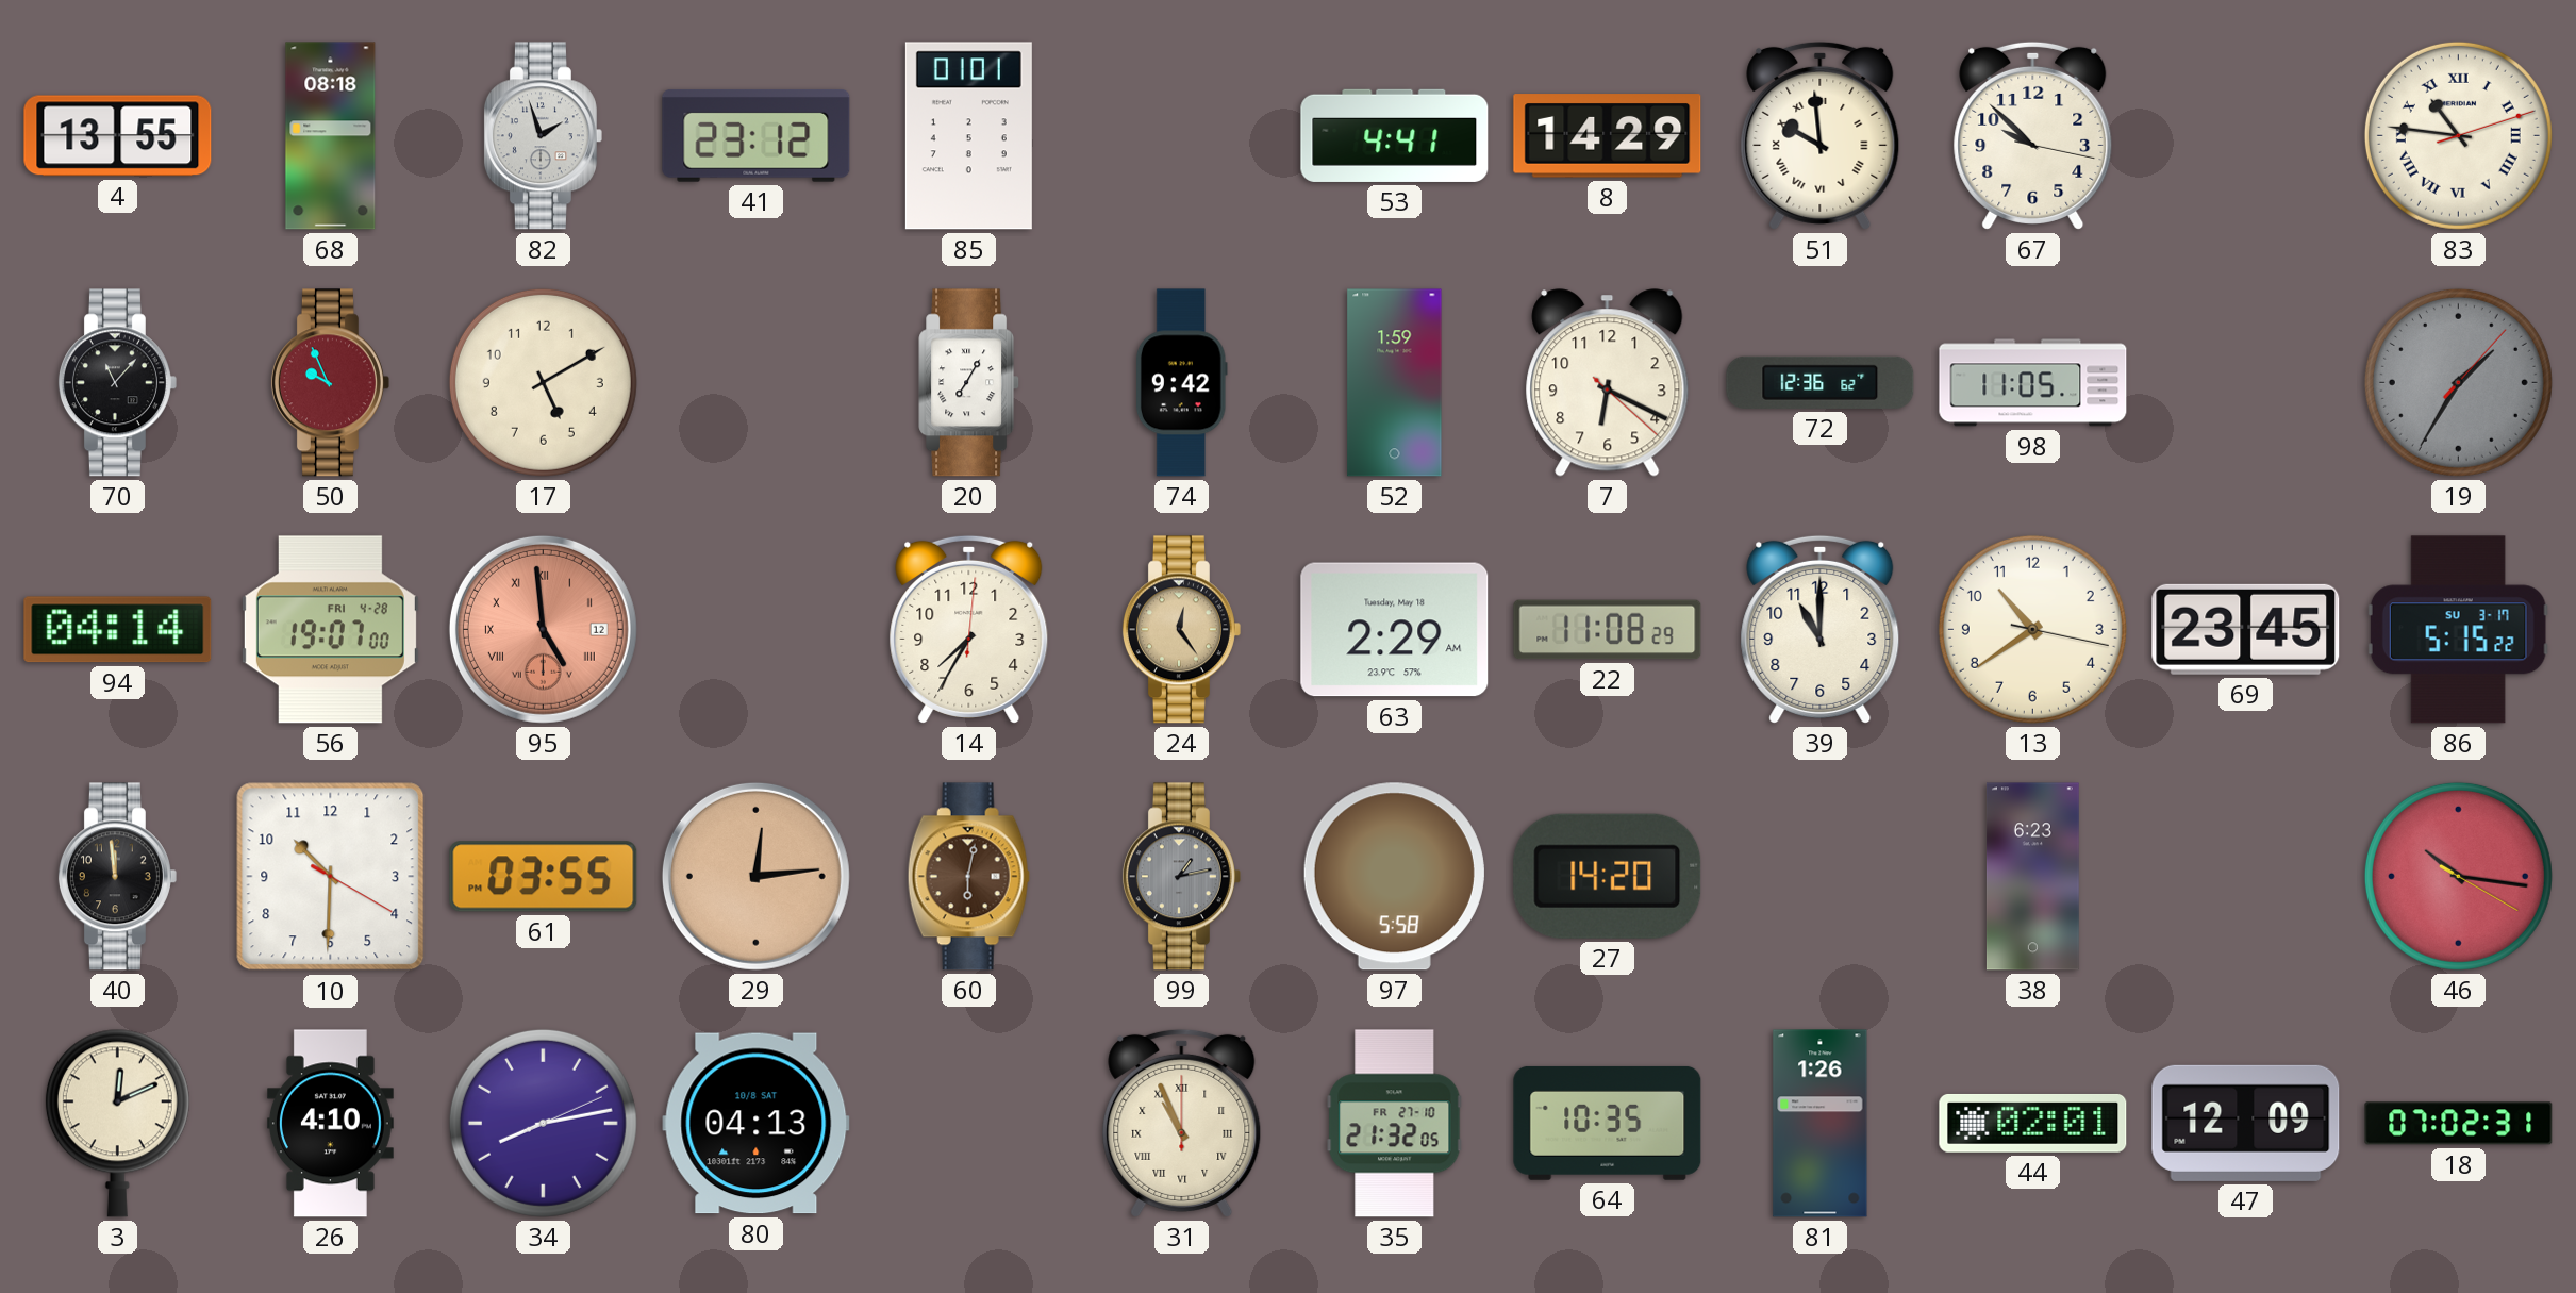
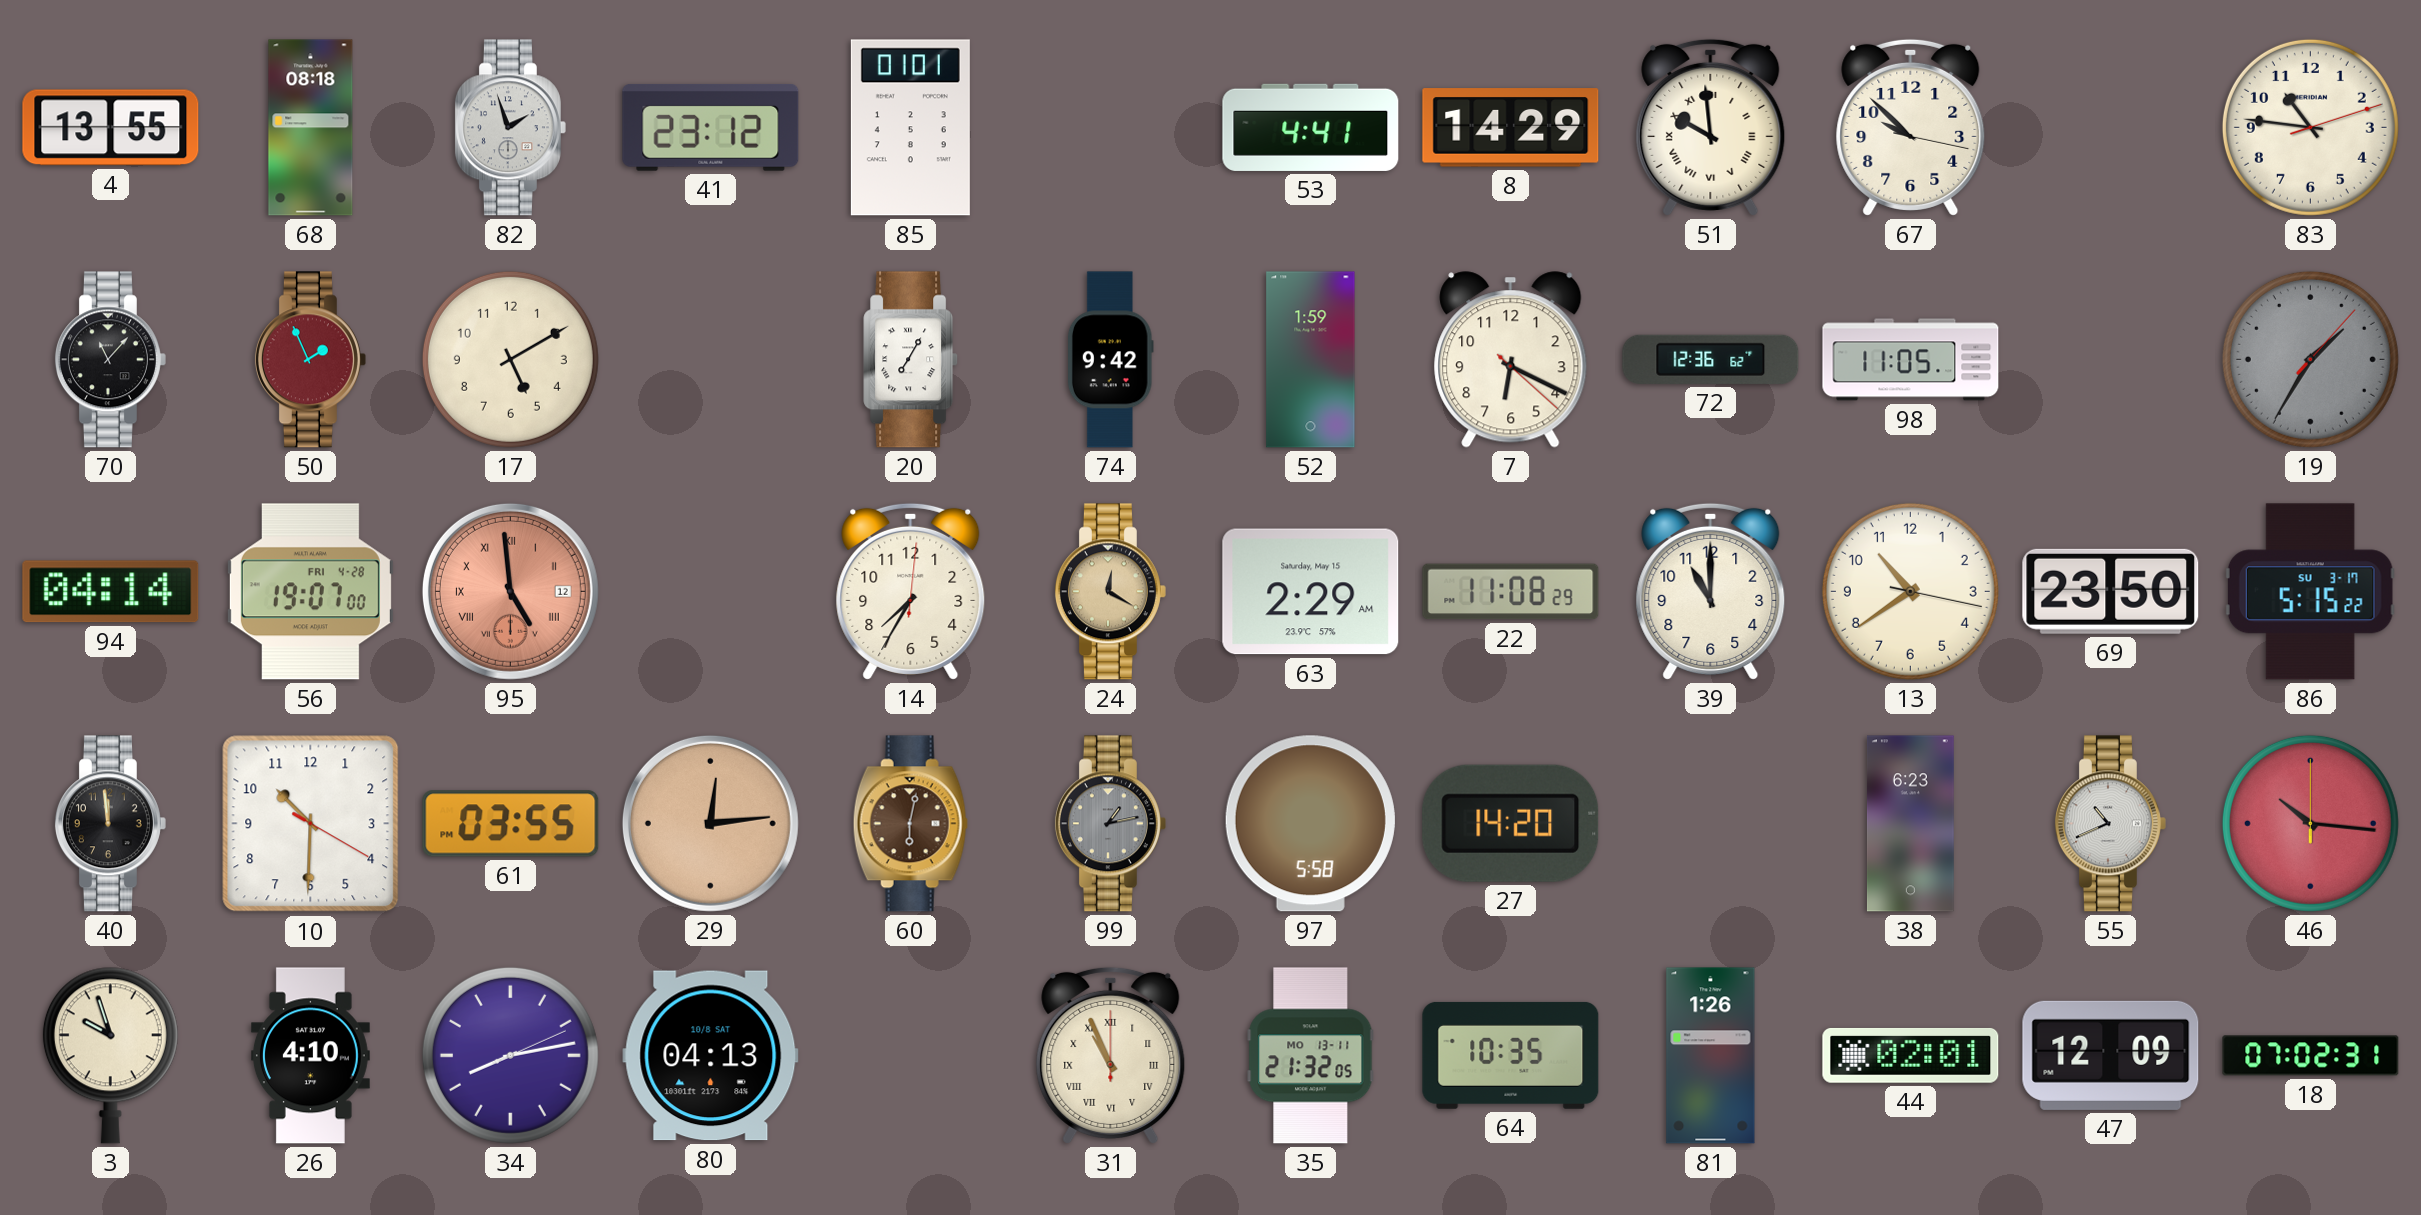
83 numerals: Roman -> Arabic (2310, 127)
50: 9:56 -> 1:56 (310, 360)
24: 12:24 -> 12:20 (1110, 592)
63 date: Tuesday, May 18 -> Saturday, May 15 (1311, 592)
69: 23:45 -> 23:50 (2111, 591)
55: none -> 10:41 (2110, 824)
46: 10:16:20 -> 10:16:00 (2310, 823)
3: 12:11 -> 9:57 (110, 1055)
35 date: FR 27-10 -> MO 13-11 (1311, 1056)
